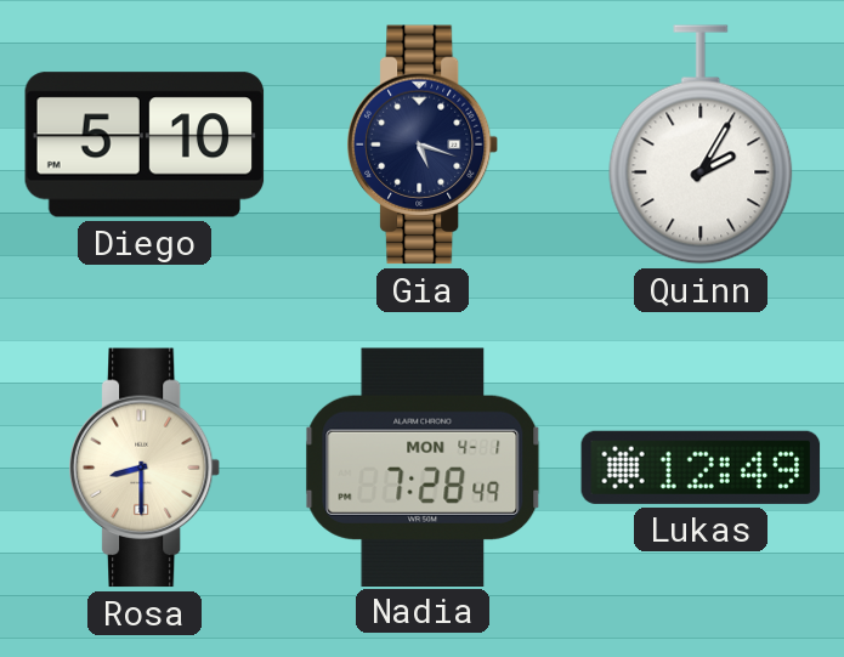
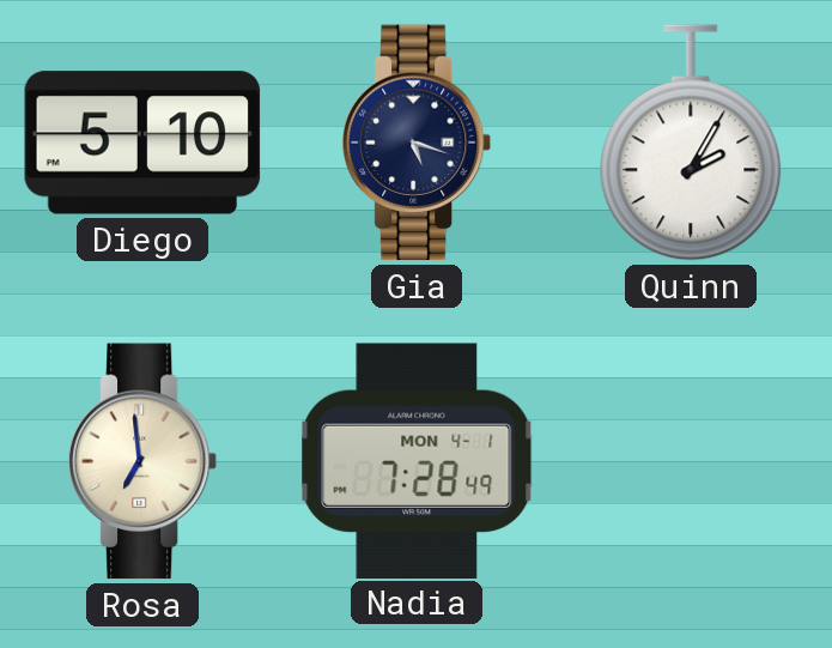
Rosa: 8:30 -> 6:59 (142, 461)
Lukas: 12:49 -> none (701, 468)
